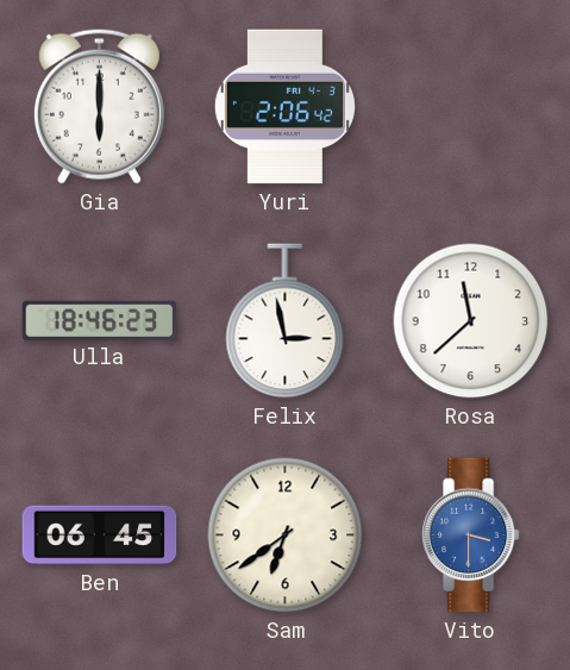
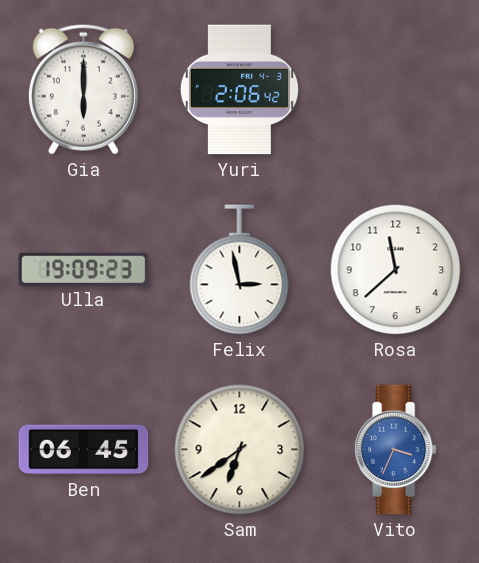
Ulla: 18:46 -> 19:09 (84, 269)
Vito: 3:30 -> 3:34 (395, 450)
